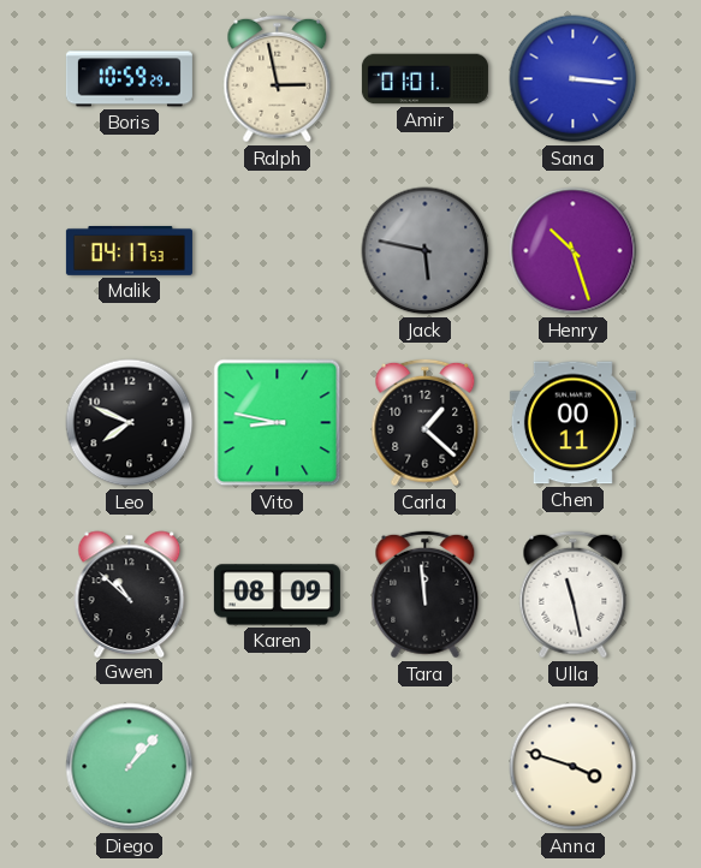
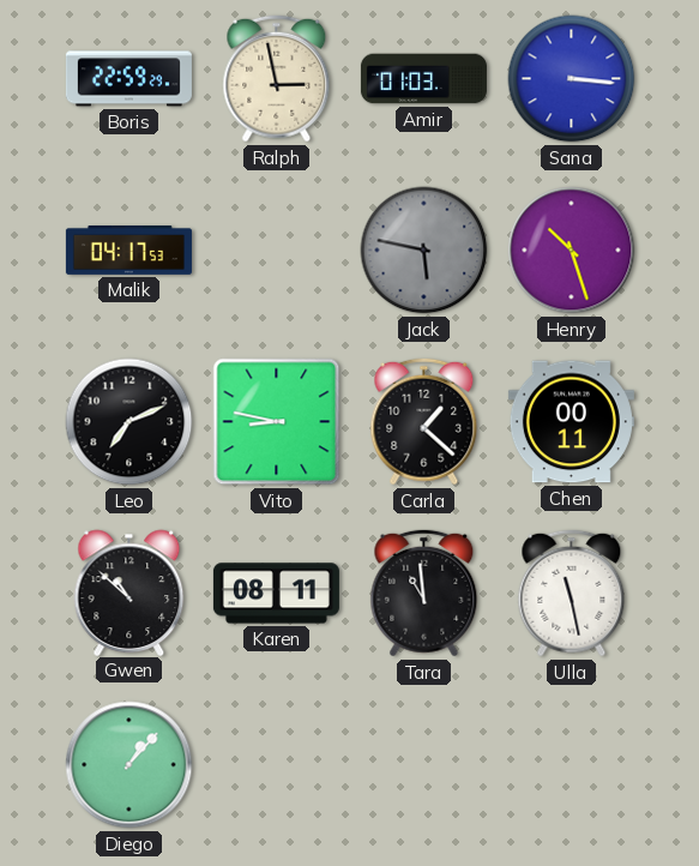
Boris: 10:59 -> 22:59 (128, 79)
Amir: 01:01 -> 01:03 (423, 79)
Leo: 7:49 -> 7:11 (129, 422)
Karen: 08:09 -> 08:11 (276, 594)
Tara: 11:59 -> 10:59 (424, 594)
Anna: 3:48 -> none (574, 767)
